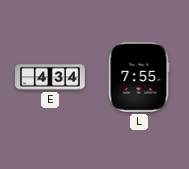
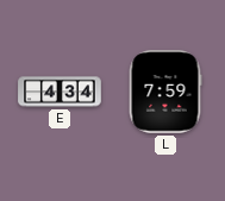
L: 7:55 -> 7:59 (165, 92)
